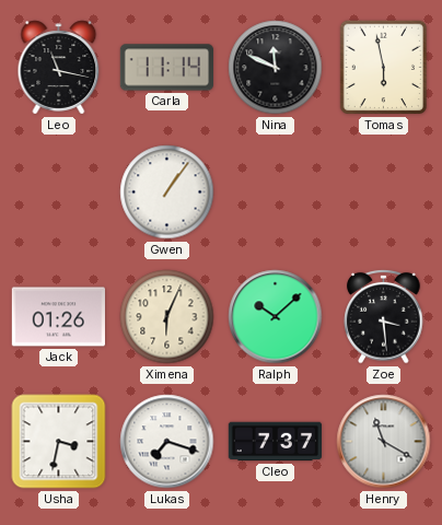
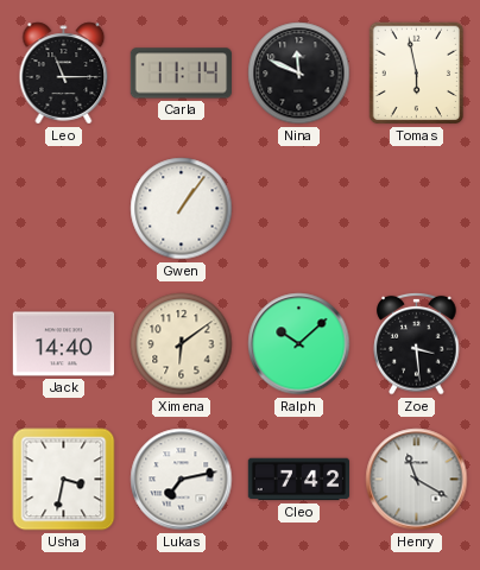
Leo: 11:17 -> 11:15 (64, 74)
Jack: 01:26 -> 14:40 (63, 344)
Ximena: 6:04 -> 6:09 (182, 344)
Lukas: 7:18 -> 7:13 (182, 480)
Cleo: 7:37 -> 7:42 (298, 480)
